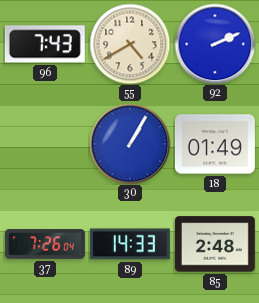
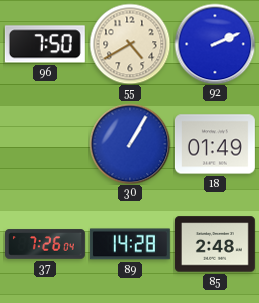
96: 7:43 -> 7:50 (45, 44)
89: 14:33 -> 14:28 (130, 244)
